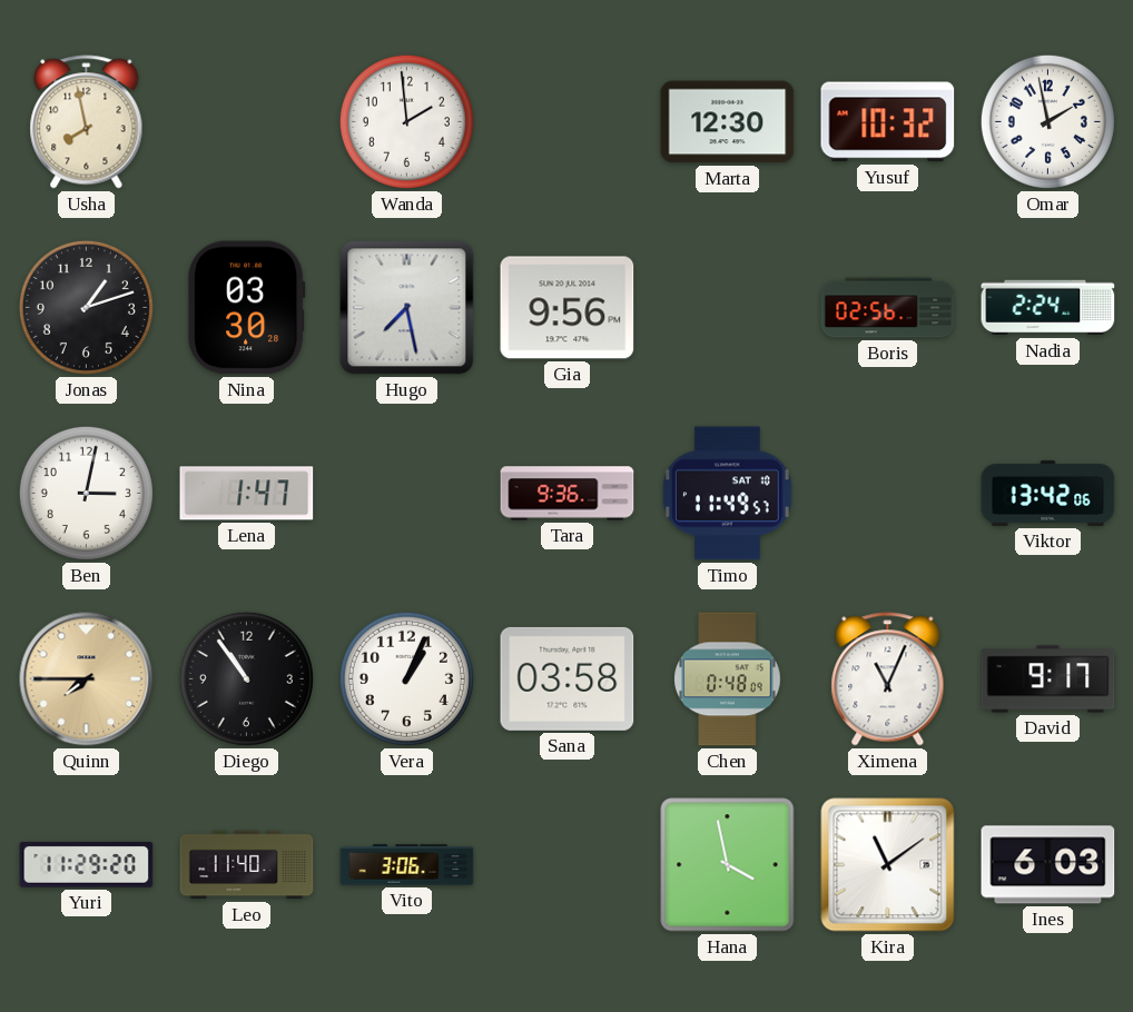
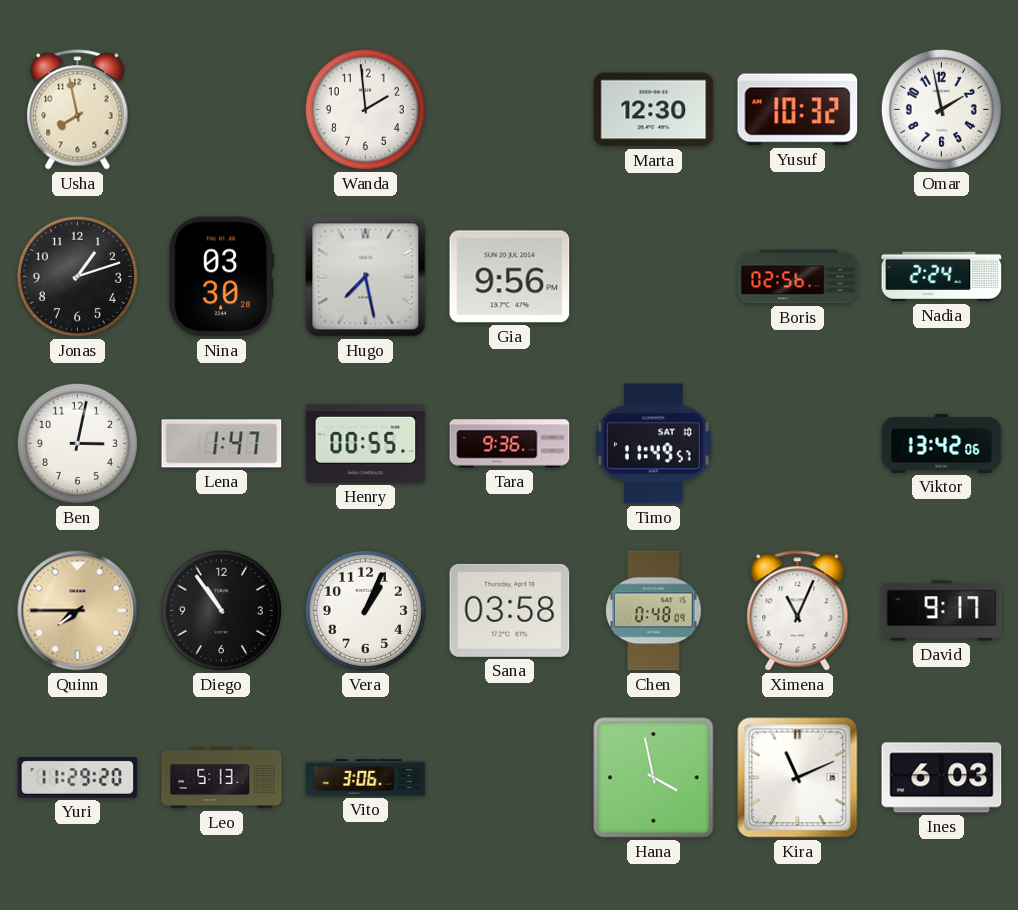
Henry: none -> 00:55 (366, 443)
Leo: 11:40 -> 5:13 (222, 778)
Kira: 11:09 -> 11:11 (798, 778)
